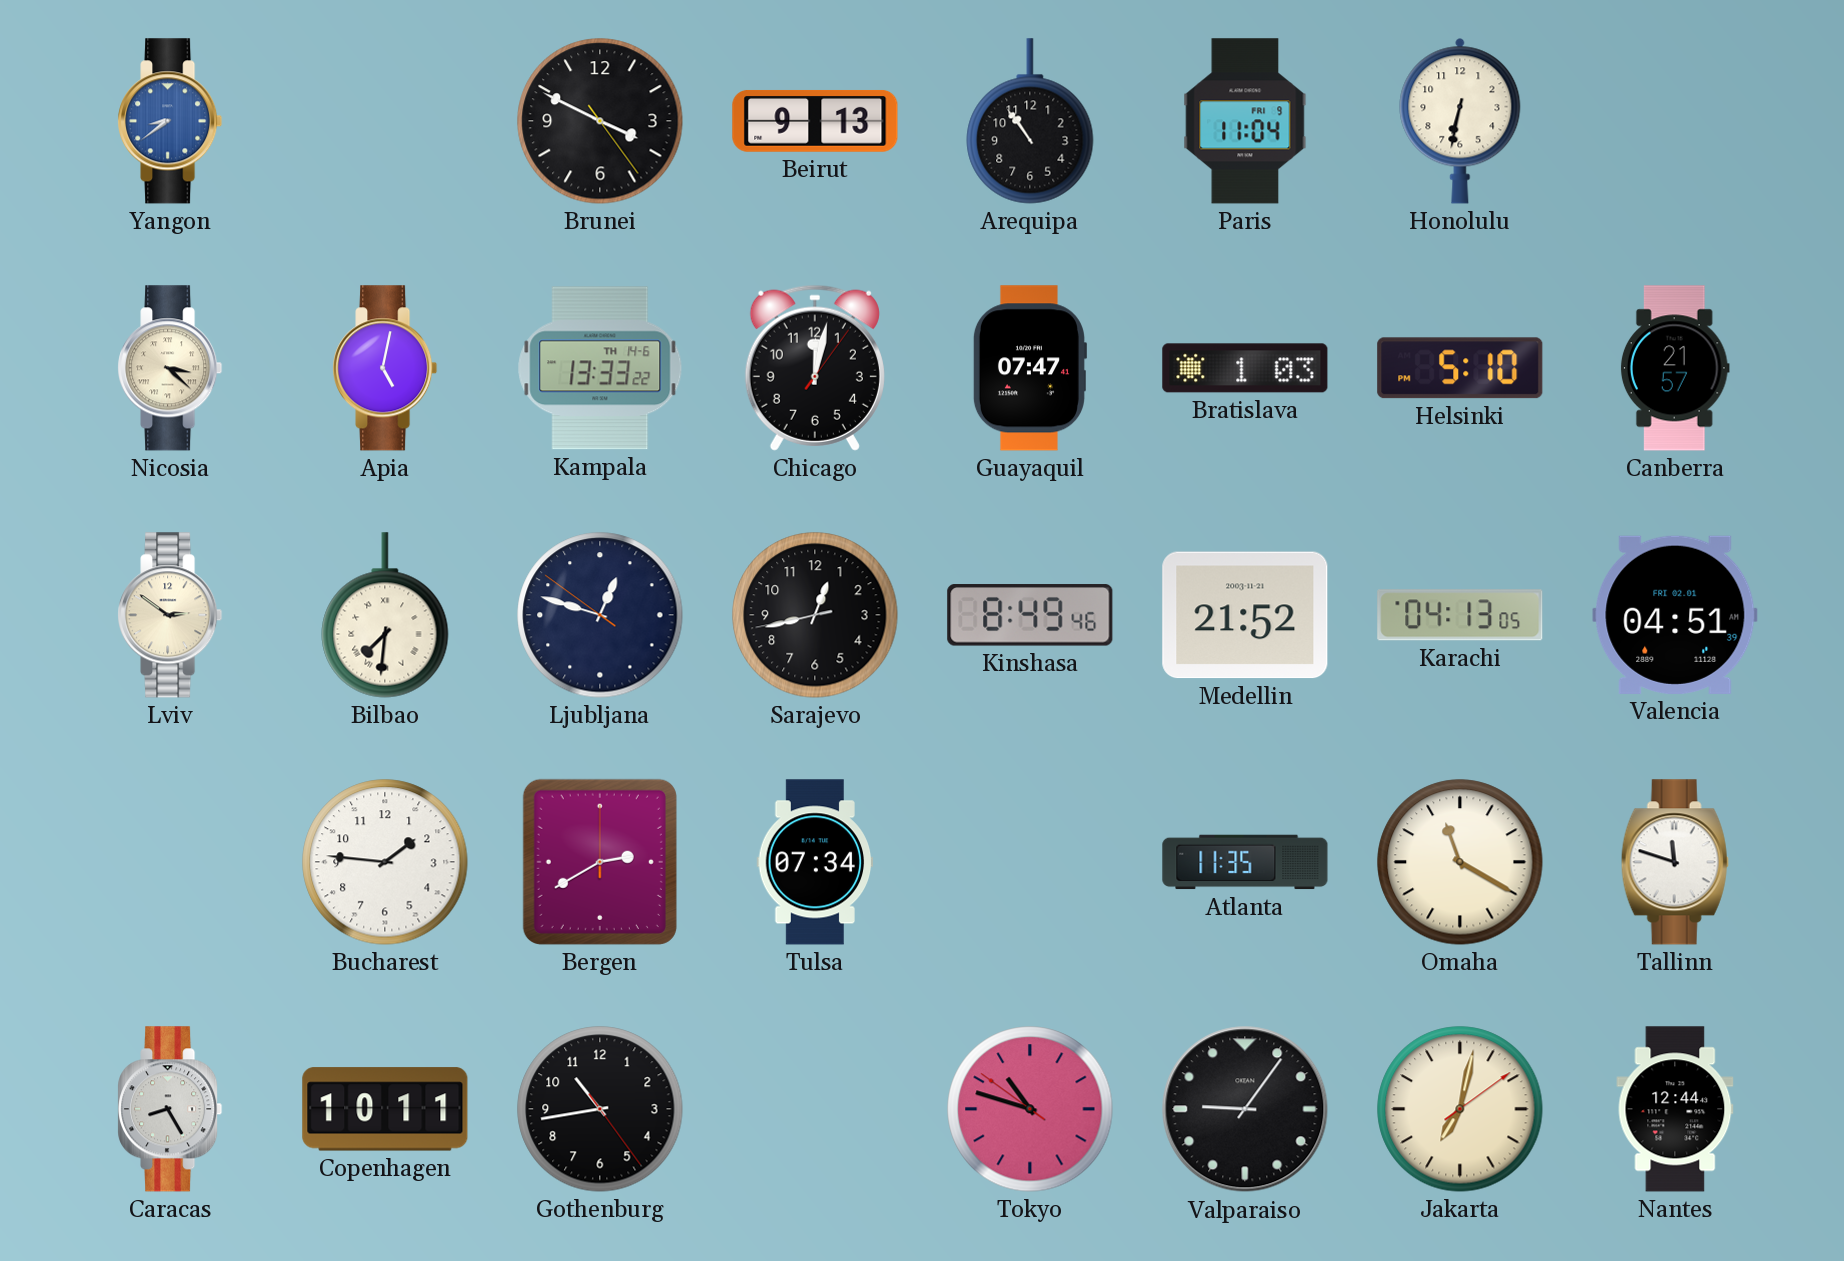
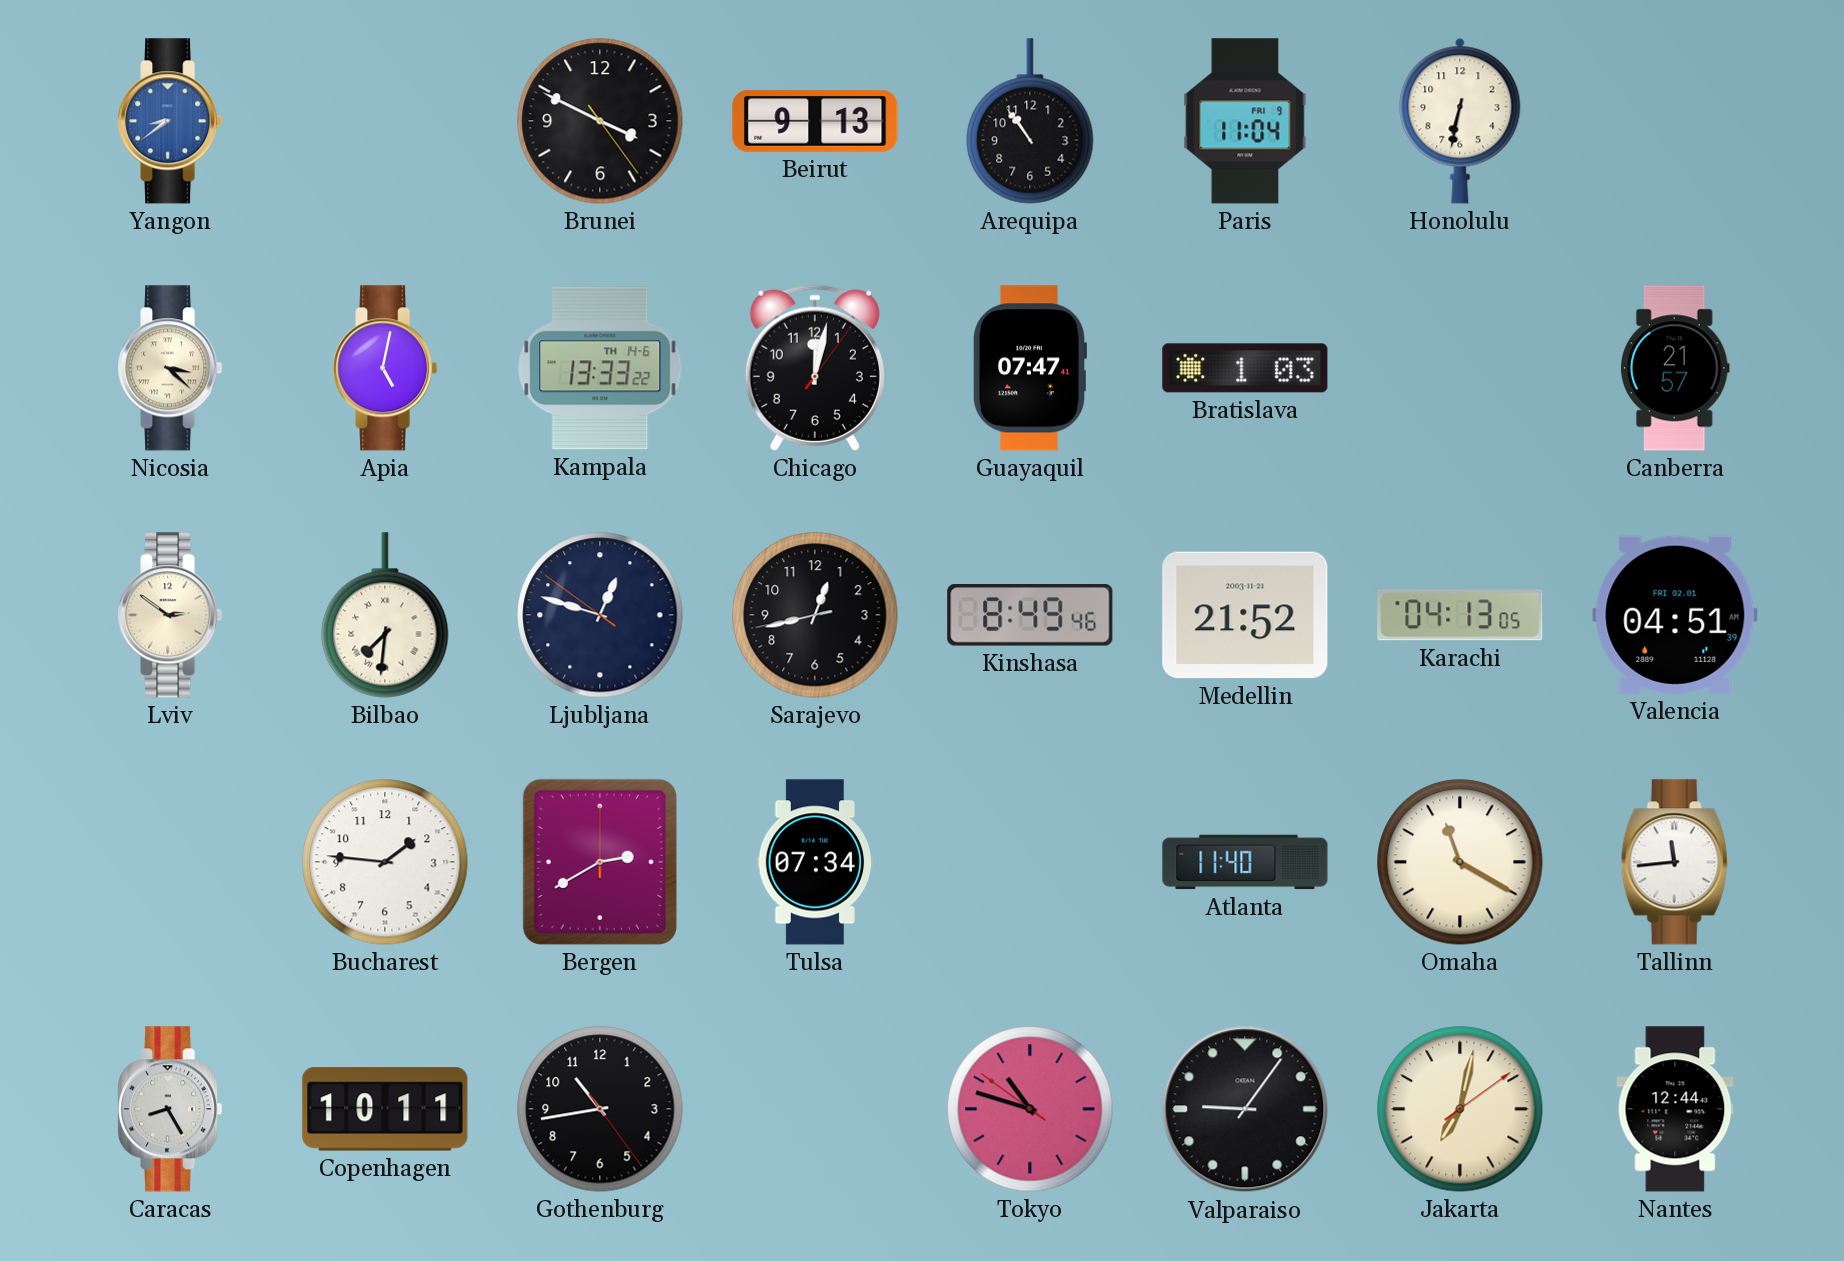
Helsinki: 5:10 -> none (1460, 368)
Atlanta: 11:35 -> 11:40 (1245, 862)
Tallinn: 11:48 -> 11:44 (1675, 862)
